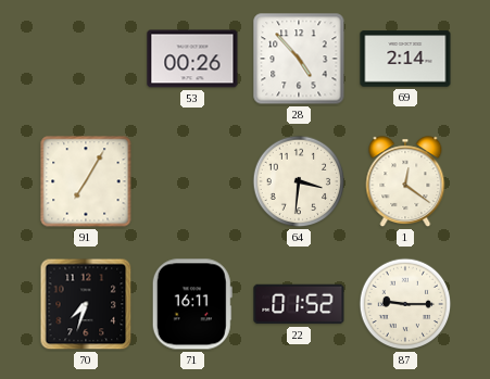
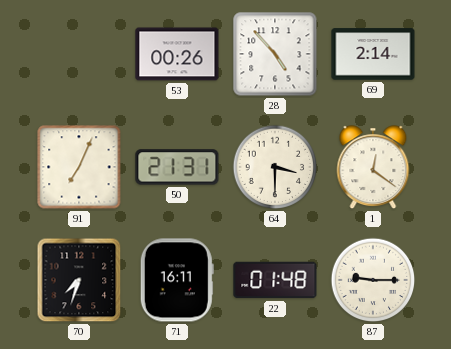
91: 7:05 -> 7:04 (79, 167)
50: none -> 21:31 (177, 167)
64: 3:31 -> 3:30 (275, 167)
22: 01:52 -> 01:48 (275, 280)
